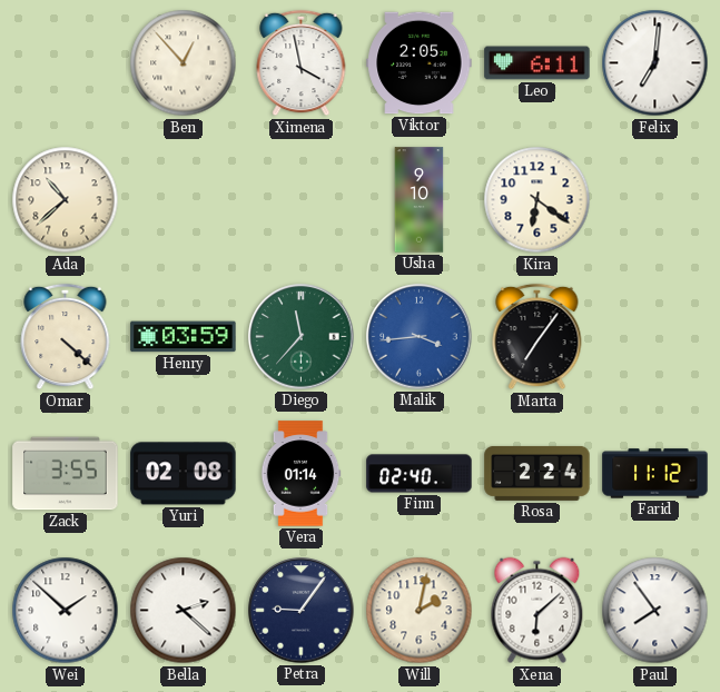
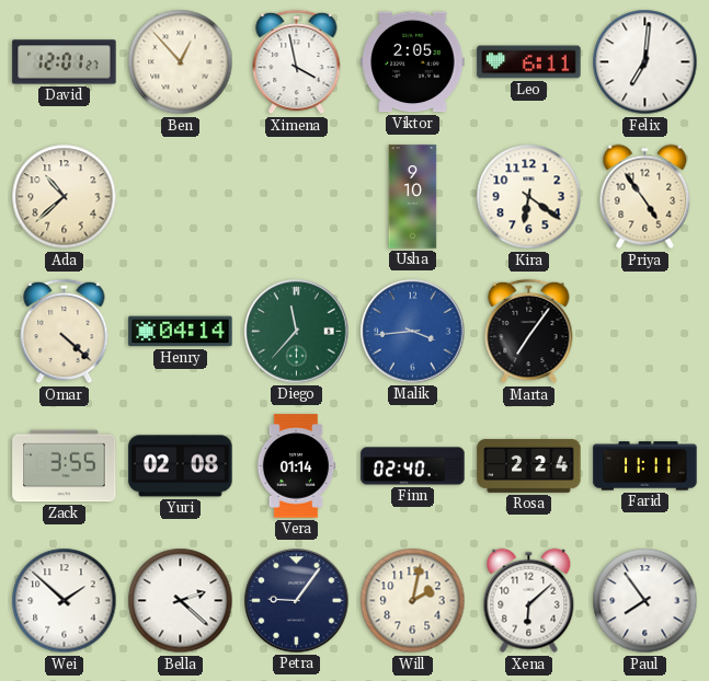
David: none -> 12:01 (65, 62)
Priya: none -> 4:54 (645, 197)
Henry: 03:59 -> 04:14 (181, 332)
Farid: 11:12 -> 11:11 (645, 466)
